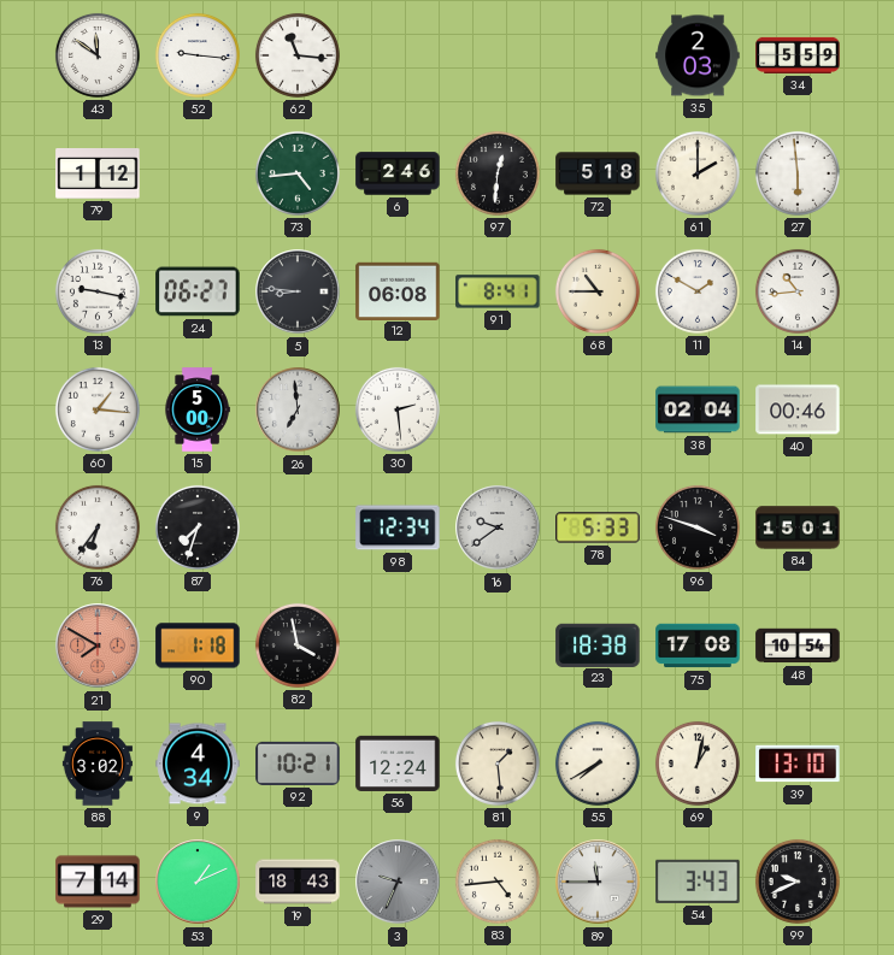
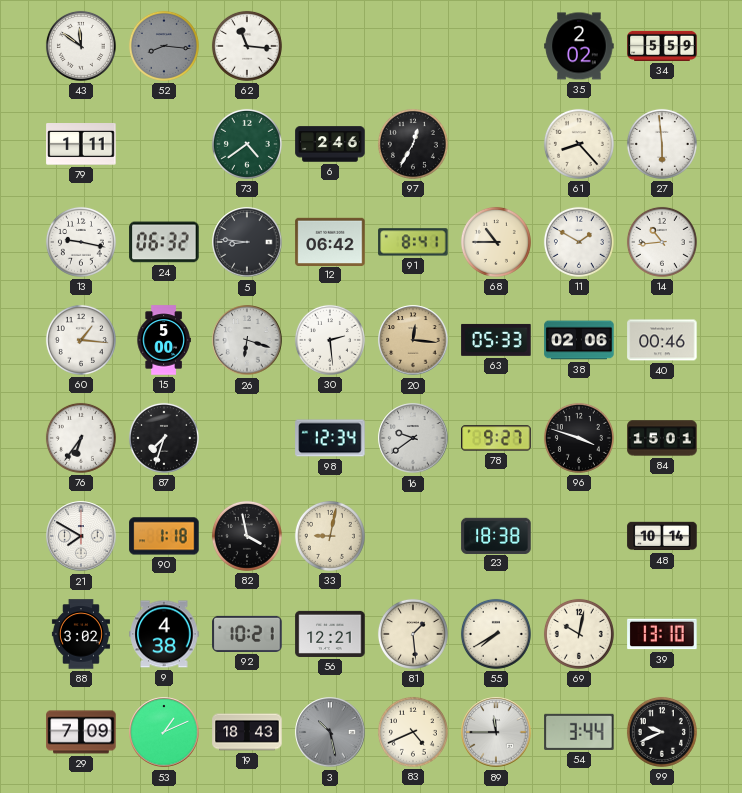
52: 9:16 -> 8:16 (164, 46)
52 dial: white -> grey (164, 46)
35: 2:03 -> 2:02 (579, 46)
79: 1:12 -> 1:11 (81, 145)
73: 4:44 -> 4:39 (247, 144)
97: 12:31 -> 12:35 (413, 144)
72: 5:18 -> none (598, 173)
61: 2:00 -> 8:23 (579, 144)
24: 06:27 -> 06:32 (164, 242)
12: 06:08 -> 06:42 (330, 241)
26: 6:59 -> 6:18 (247, 340)
20: none -> 12:16 (413, 340)
63: none -> 05:33 (496, 340)
38: 02:04 -> 02:06 (579, 340)
78: 5:33 -> 9:27 (496, 438)
21 dial: salmon -> white (81, 536)
33: none -> 9:02 (330, 536)
75: 17:08 -> none (698, 645)
48: 10:54 -> 10:14 (662, 536)
9: 4:34 -> 4:38 (164, 634)
56: 12:24 -> 12:21 (330, 634)
69: 1:02 -> 10:02 (579, 634)
29: 7:14 -> 7:09 (81, 732)
3: 9:34 -> 10:28 (330, 732)
83: 4:44 -> 4:41 (413, 732)
54: 3:43 -> 3:44 (579, 732)
